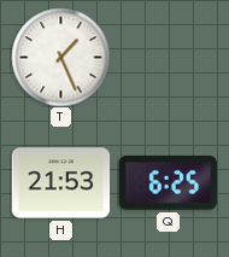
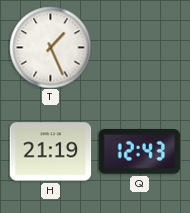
H: 21:53 -> 21:19 (50, 152)
Q: 6:25 -> 12:43 (139, 152)
